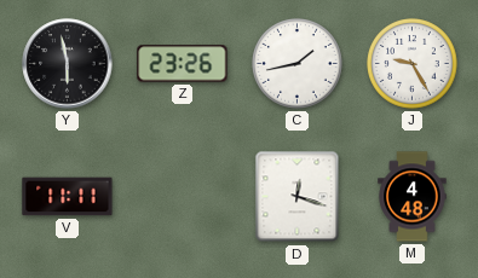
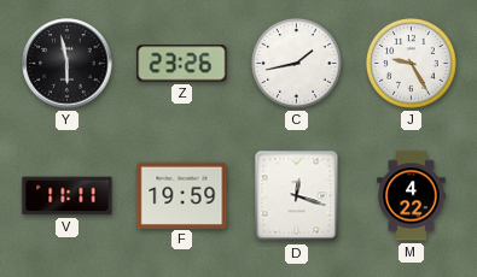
F: none -> 19:59 (182, 195)
M: 4:48 -> 4:22 (412, 196)
